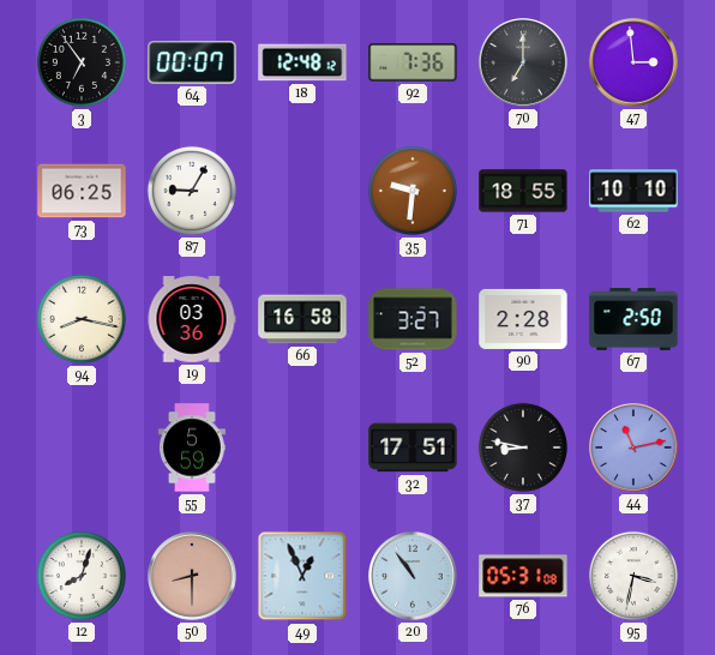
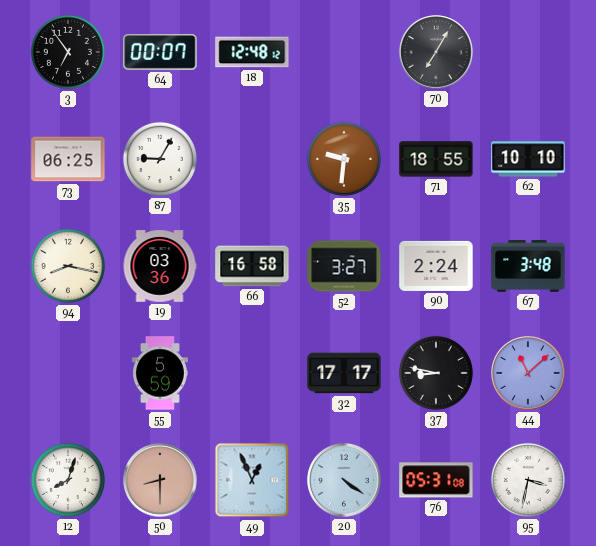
92: 7:36 -> none (413, 62)
70: 7:00 -> 7:05 (436, 52)
47: 2:59 -> none (633, 62)
90: 2:28 -> 2:24 (436, 266)
67: 2:50 -> 3:48 (528, 267)
32: 17:51 -> 17:17 (344, 373)
44: 11:13 -> 11:08 (528, 373)
20: 10:54 -> 4:21 (344, 480)
